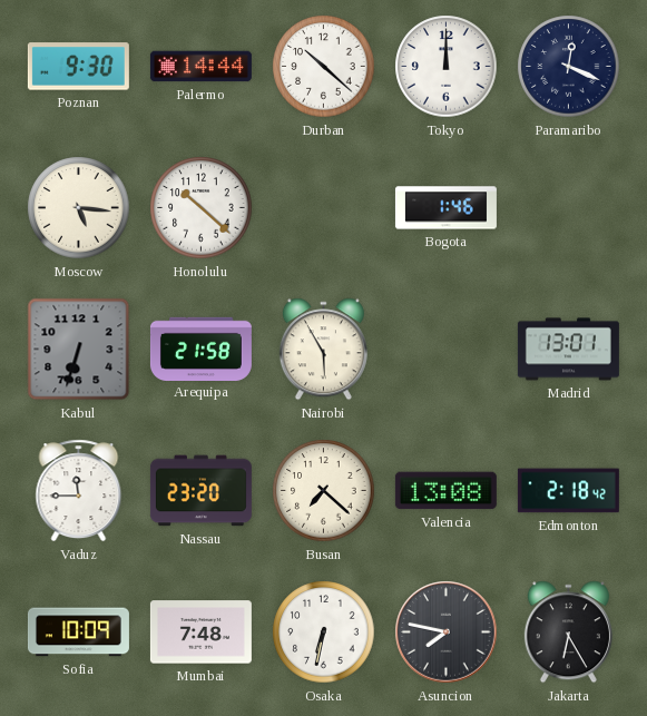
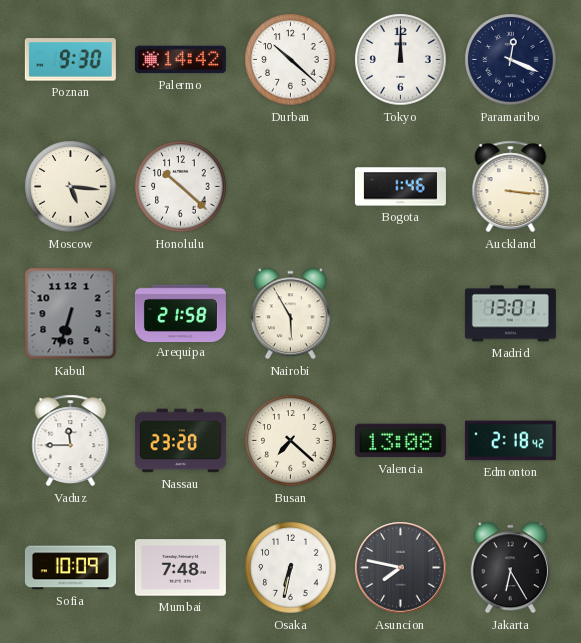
Palermo: 14:44 -> 14:42 (180, 60)
Auckland: none -> 3:16 (511, 187)
